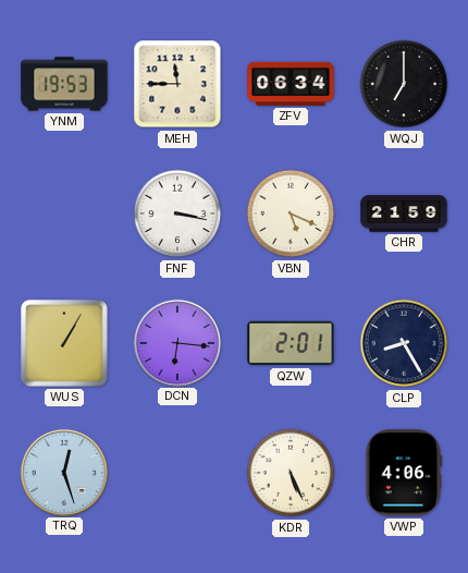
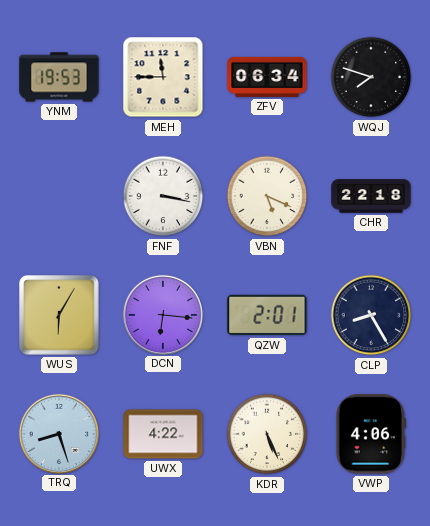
WQJ: 7:00 -> 7:48 (371, 77)
CHR: 21:59 -> 22:18 (371, 196)
WUS: 1:05 -> 6:05 (59, 315)
TRQ: 12:27 -> 8:27 (58, 433)
UWX: none -> 4:22 (163, 434)
